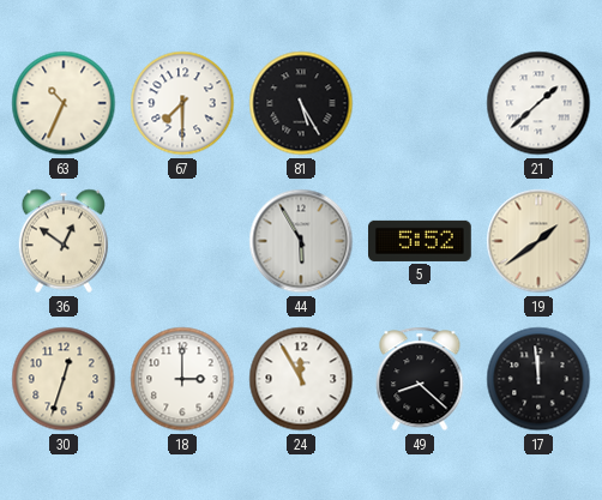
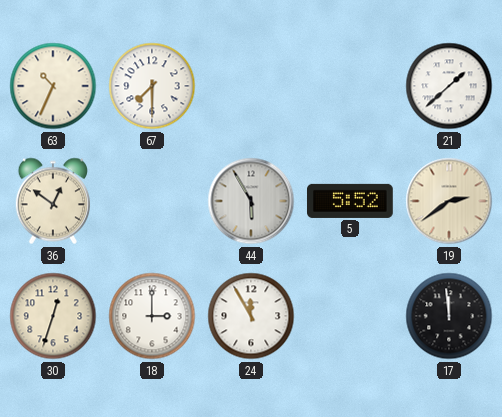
81: 5:25 -> none (301, 103)
19: 1:39 -> 2:39 (449, 201)
49: 8:22 -> none (420, 379)
